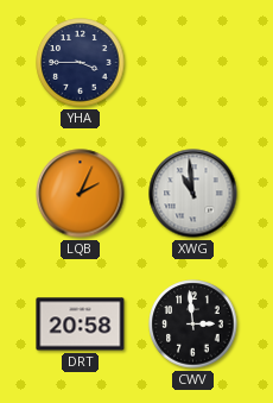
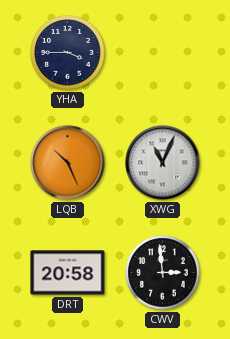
LQB: 2:04 -> 10:26 (68, 163)
XWG: 10:59 -> 11:04 (163, 163)
